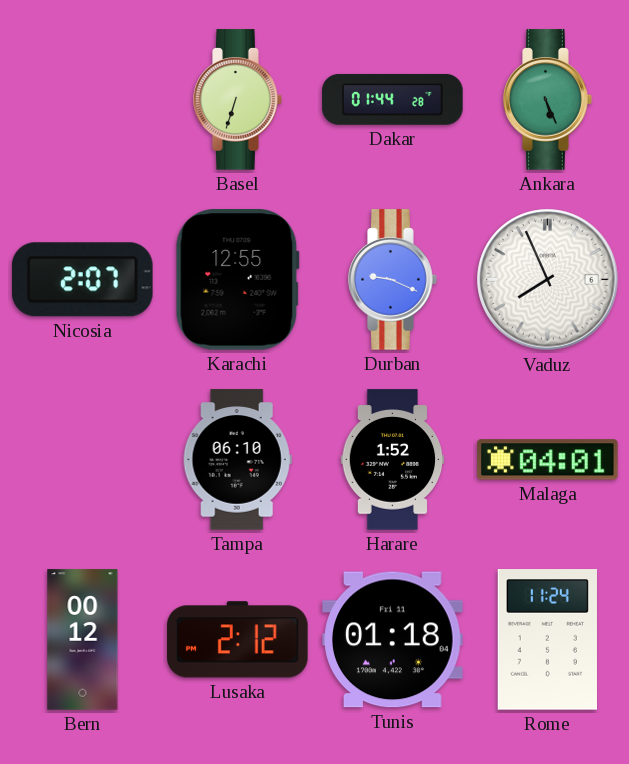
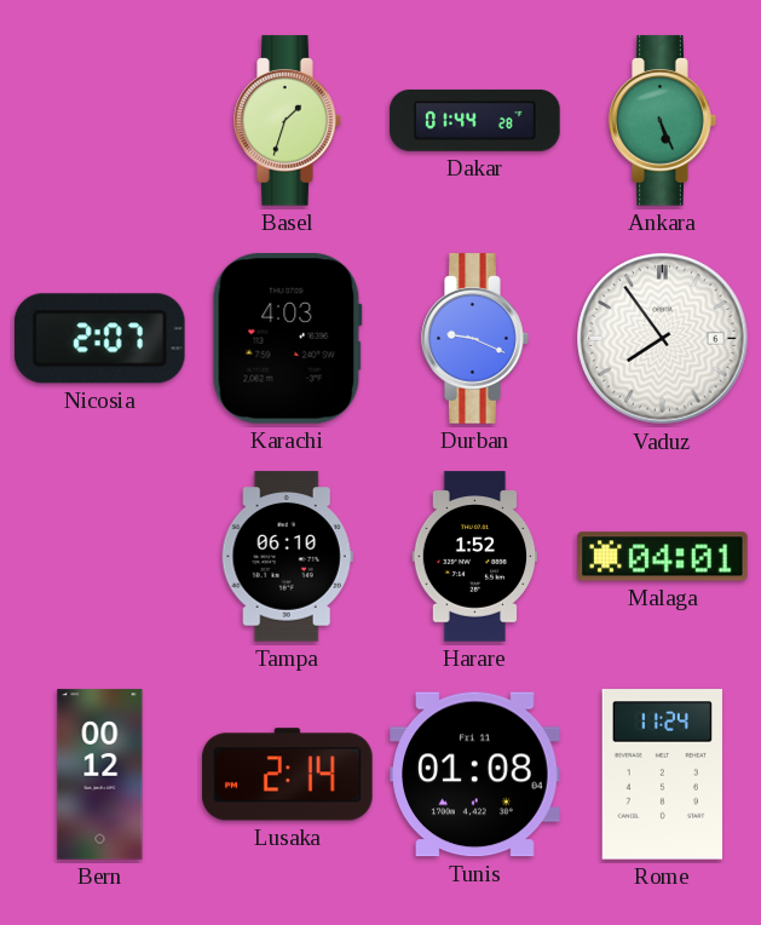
Basel: 6:33 -> 1:33 (288, 121)
Karachi: 12:55 -> 4:03 (287, 339)
Vaduz: 7:56 -> 7:54 (663, 339)
Lusaka: 2:12 -> 2:14 (288, 775)
Tunis: 01:18 -> 01:08 (475, 775)
